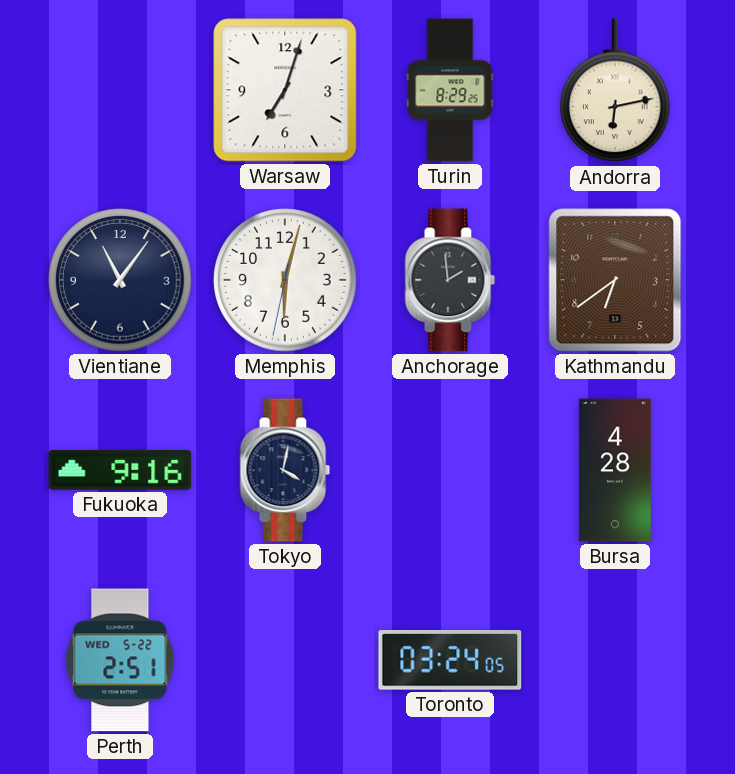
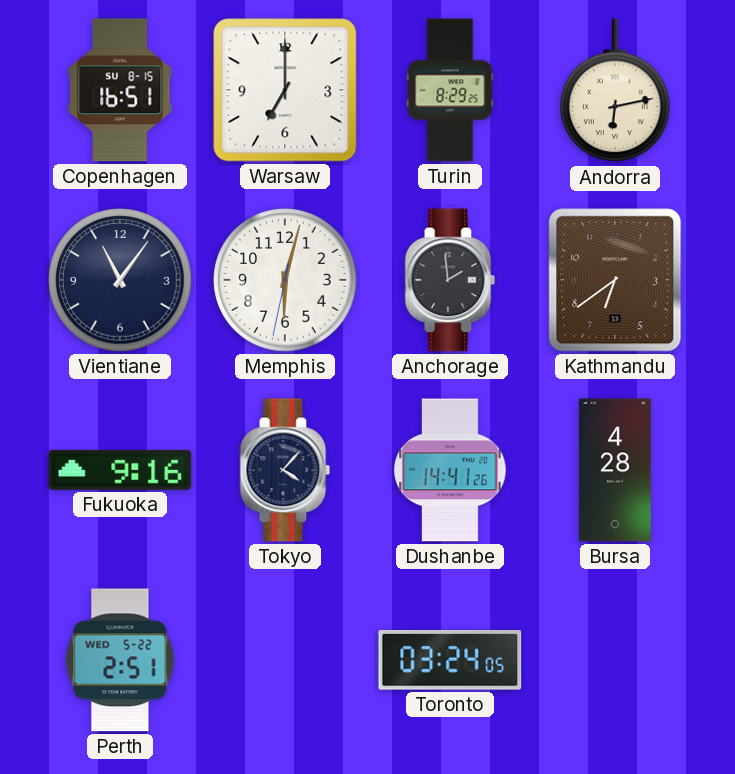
Copenhagen: none -> 16:51 (120, 90)
Warsaw: 7:03 -> 7:00 (285, 90)
Tokyo: 4:02 -> 4:07 (285, 470)
Dushanbe: none -> 14:41 (450, 470)
